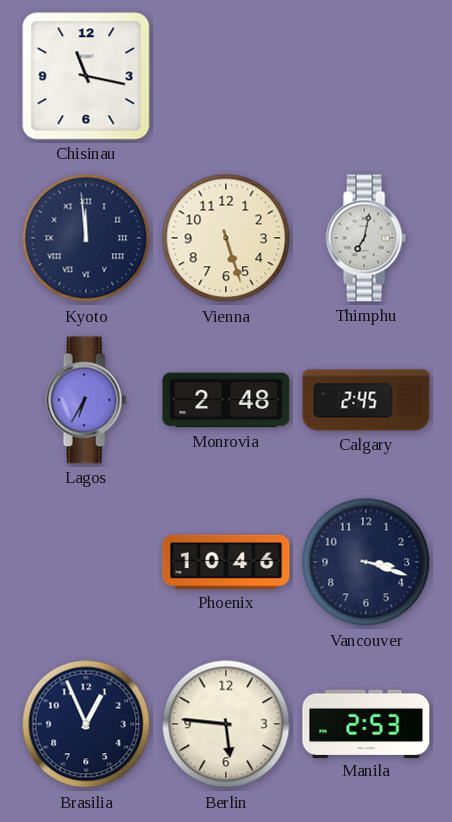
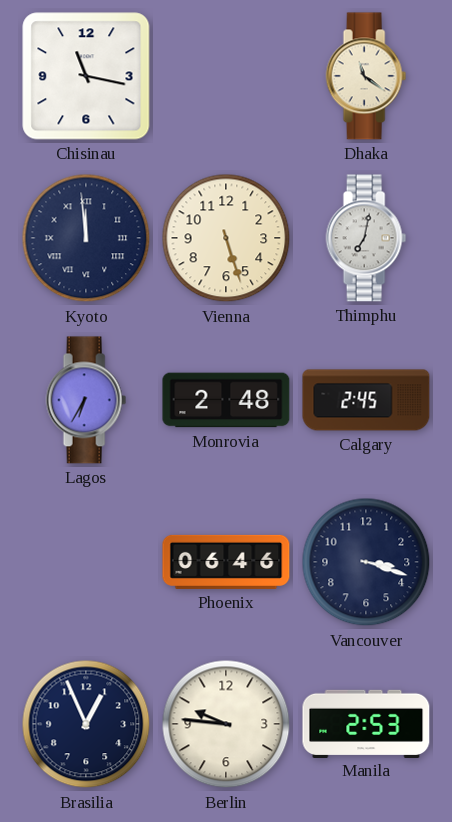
Dhaka: none -> 11:21 (366, 76)
Phoenix: 10:46 -> 06:46 (226, 562)
Berlin: 5:46 -> 9:46 (226, 724)
